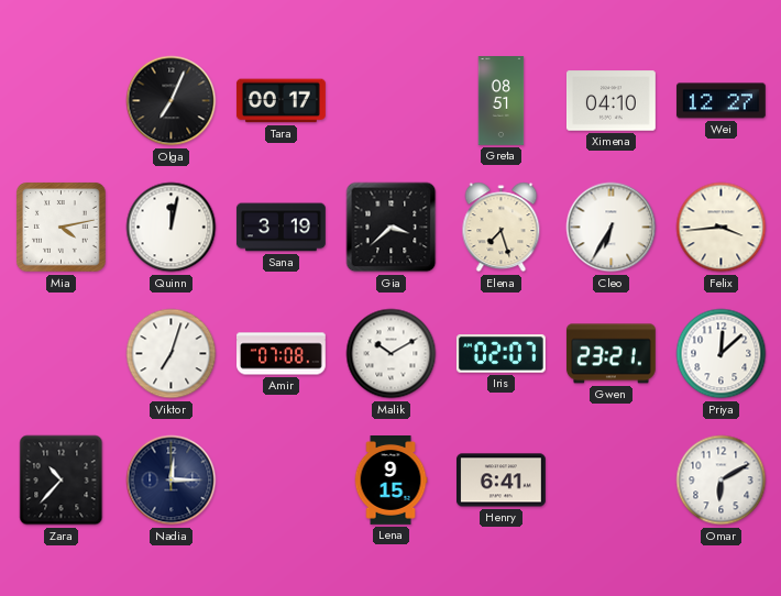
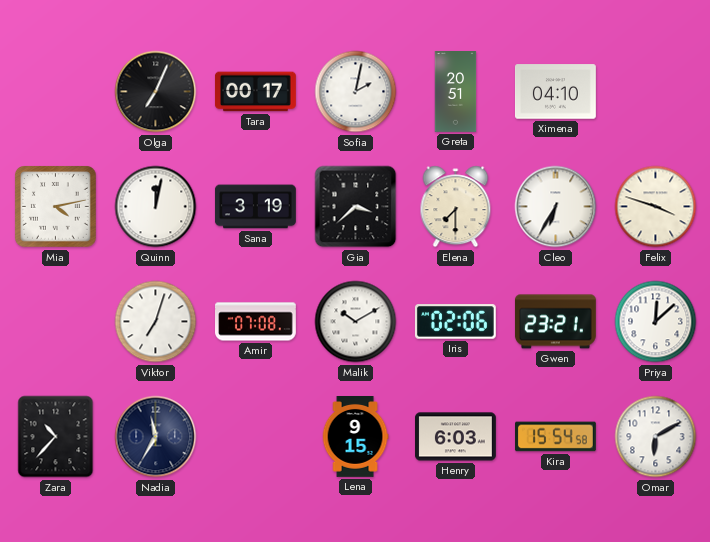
Sofia: none -> 2:02 (356, 92)
Greta: 08:51 -> 20:51 (456, 92)
Wei: 12:27 -> none (721, 101)
Elena: 7:27 -> 7:30 (456, 207)
Felix: 3:44 -> 3:48 (656, 207)
Iris: 02:07 -> 02:06 (455, 322)
Nadia: 12:15 -> 11:35 (156, 437)
Henry: 6:41 -> 6:03 (456, 437)
Kira: none -> 15:54 (556, 437)
